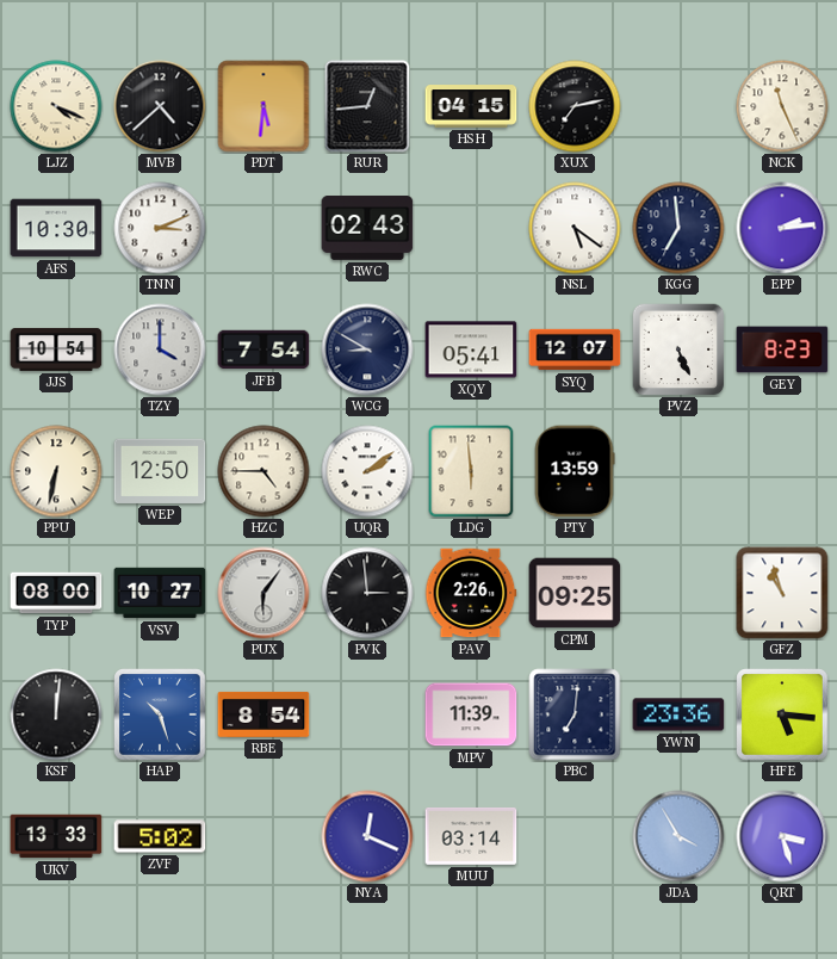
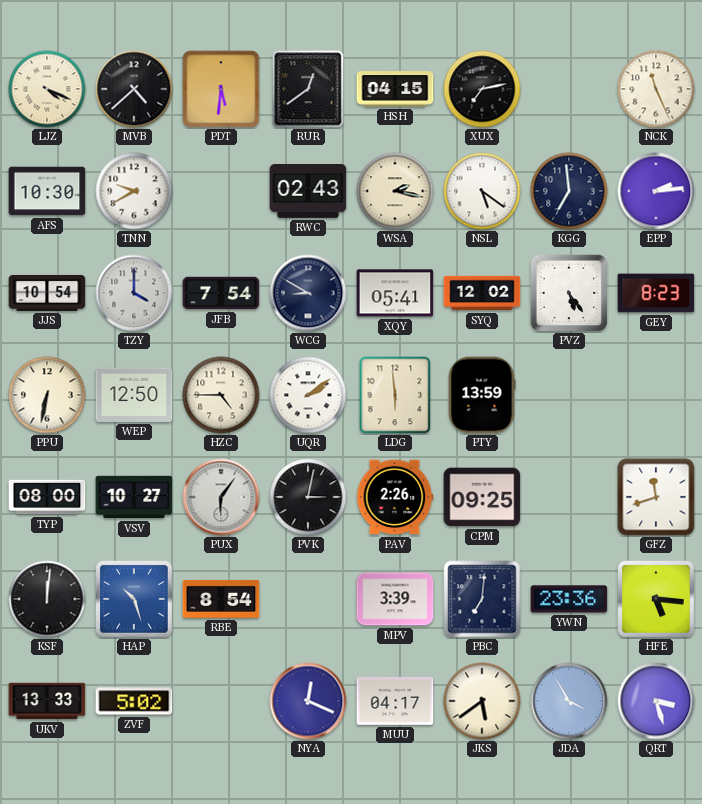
RUR: 12:44 -> 12:39 (308, 89)
TNN: 3:11 -> 9:40 (134, 191)
WSA: none -> 2:17 (395, 191)
SYQ: 12:07 -> 12:02 (482, 293)
PVZ: 5:26 -> 5:24 (569, 293)
PVK: 2:59 -> 3:02 (308, 497)
GFZ: 10:57 -> 11:42 (656, 497)
MPV: 11:39 -> 3:39 (395, 599)
MUU: 03:14 -> 04:17 (395, 701)
JKS: none -> 5:39 (482, 701)
